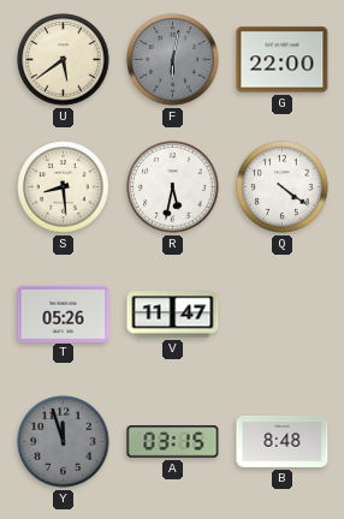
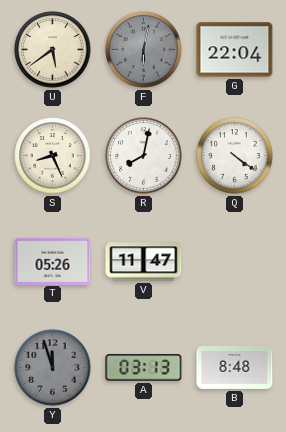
G: 22:00 -> 22:04 (235, 50)
S: 8:29 -> 8:26 (53, 156)
R: 5:32 -> 8:02 (144, 156)
A: 03:15 -> 03:13 (144, 368)
